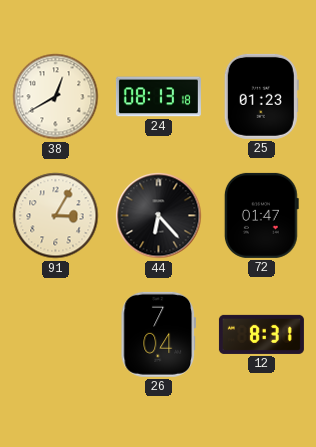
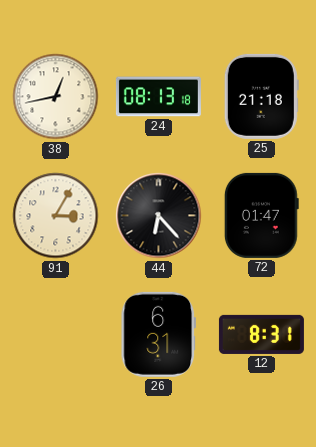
38: 12:40 -> 12:43 (56, 97)
25: 01:23 -> 21:18 (261, 96)
26: 7:04 -> 6:31 (158, 334)
